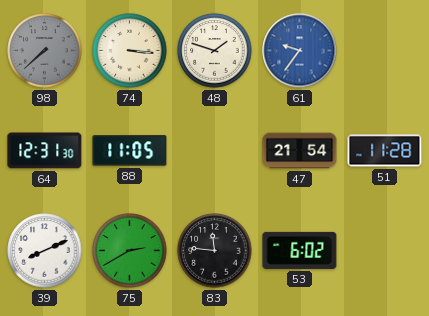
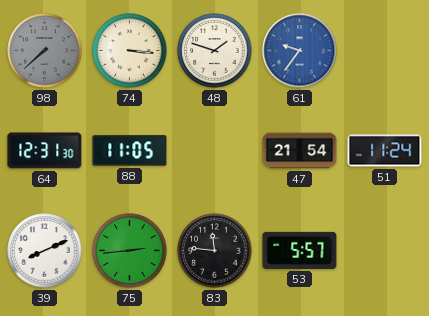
51: 11:28 -> 11:24 (385, 151)
75: 2:40 -> 2:44 (130, 251)
53: 6:02 -> 5:57 (300, 250)
